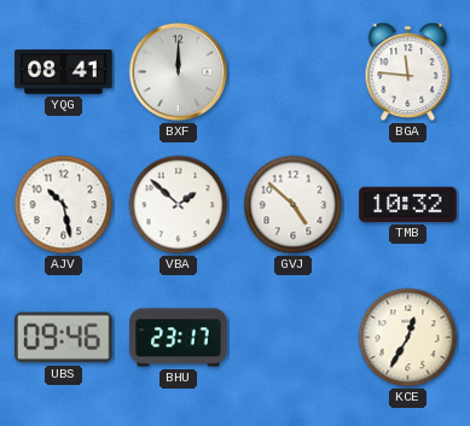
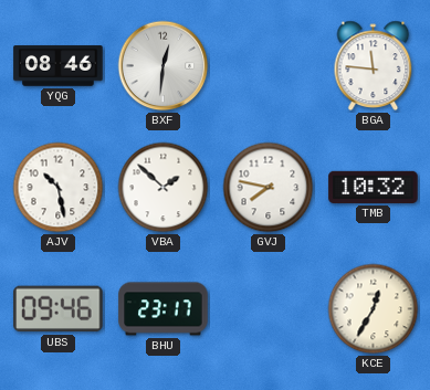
YQG: 08:41 -> 08:46 (59, 66)
BXF: 12:00 -> 12:31 (164, 66)
GVJ: 4:52 -> 7:47 (269, 188)
